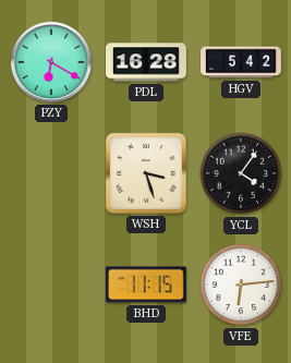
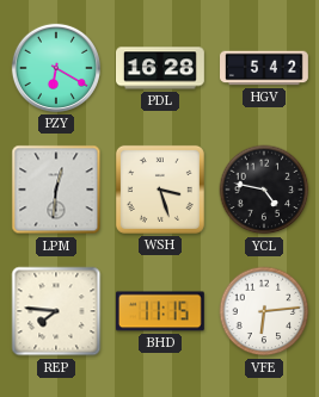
LPM: none -> 12:31 (56, 190)
YCL: 4:06 -> 4:47 (264, 190)
REP: none -> 7:46 (56, 311)
